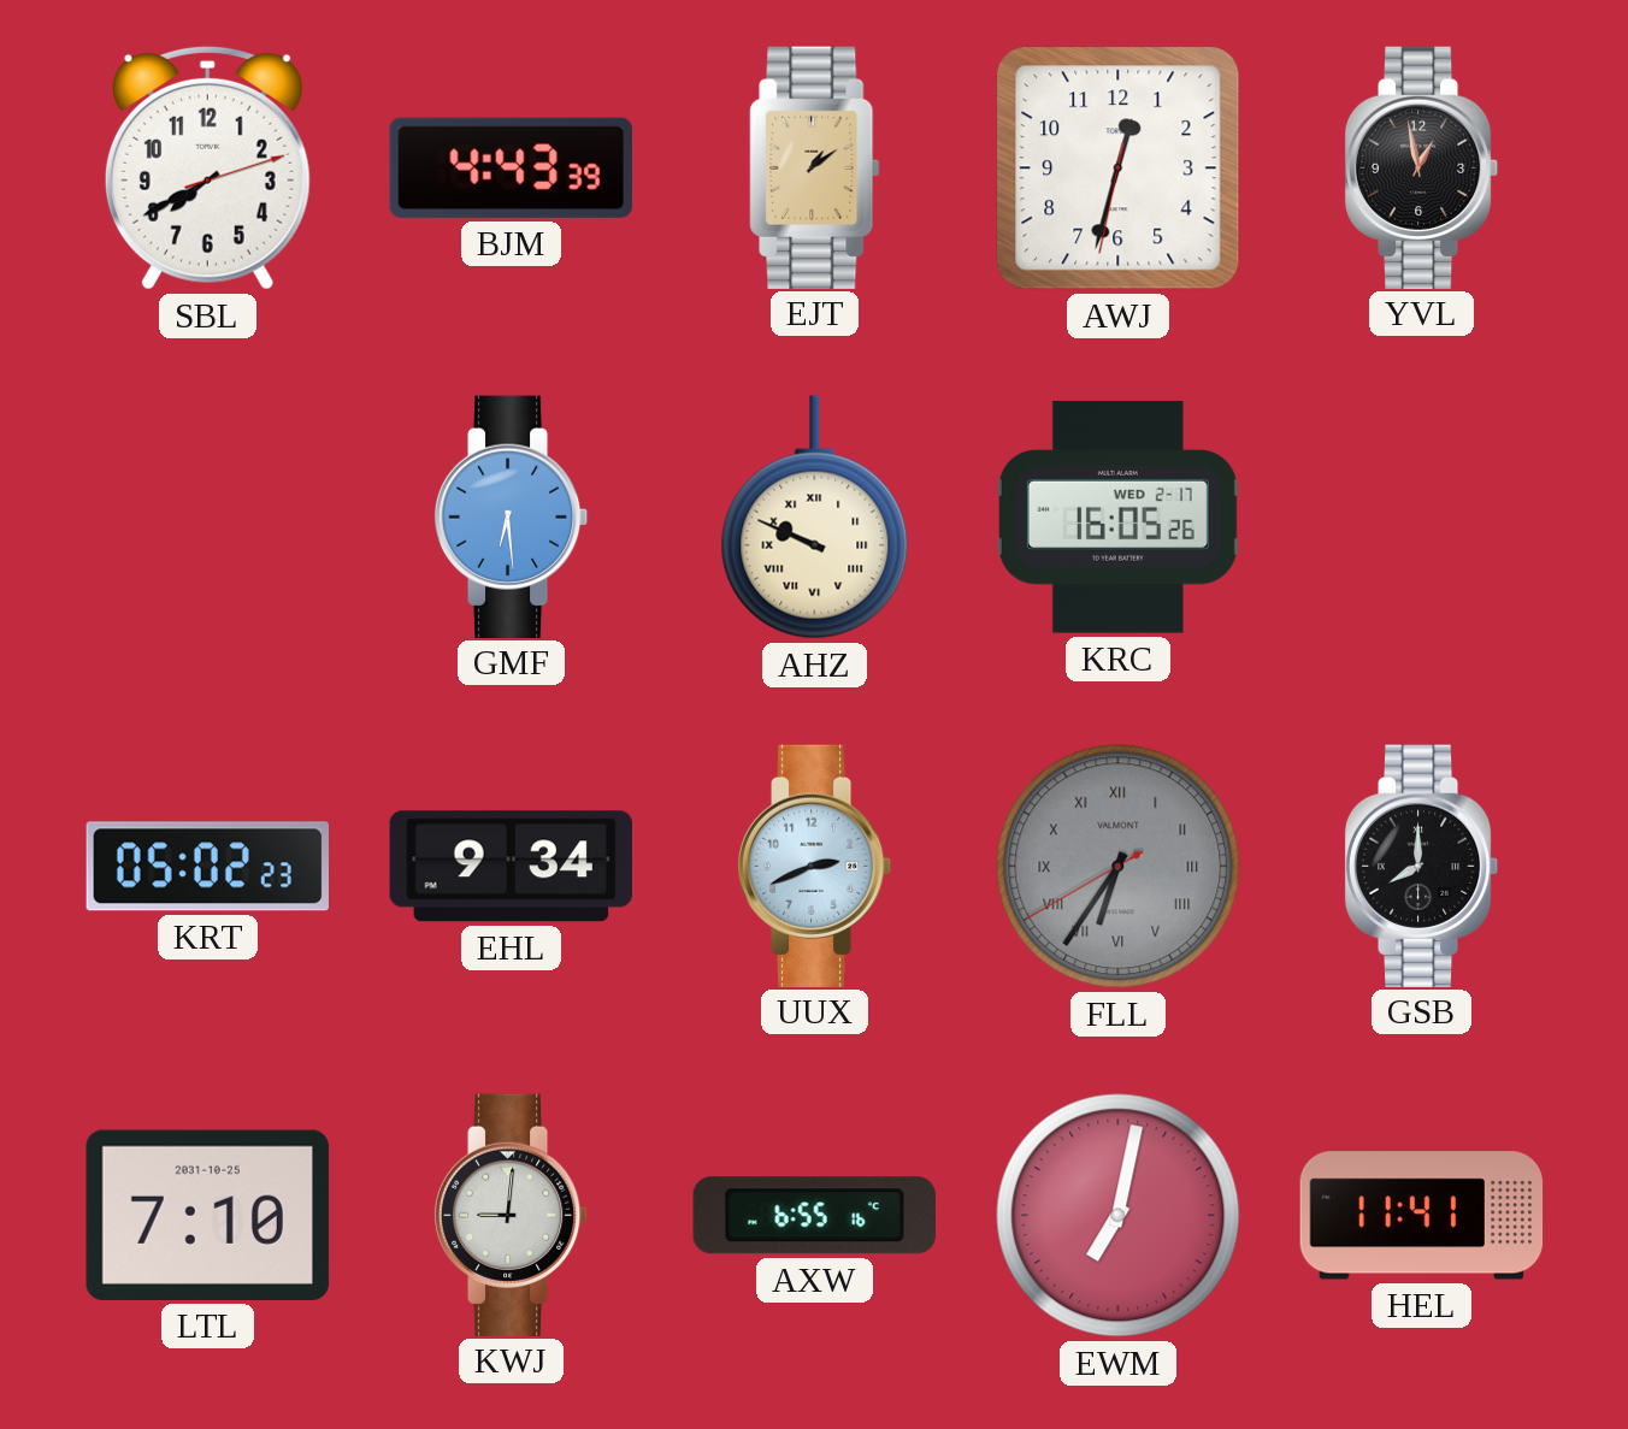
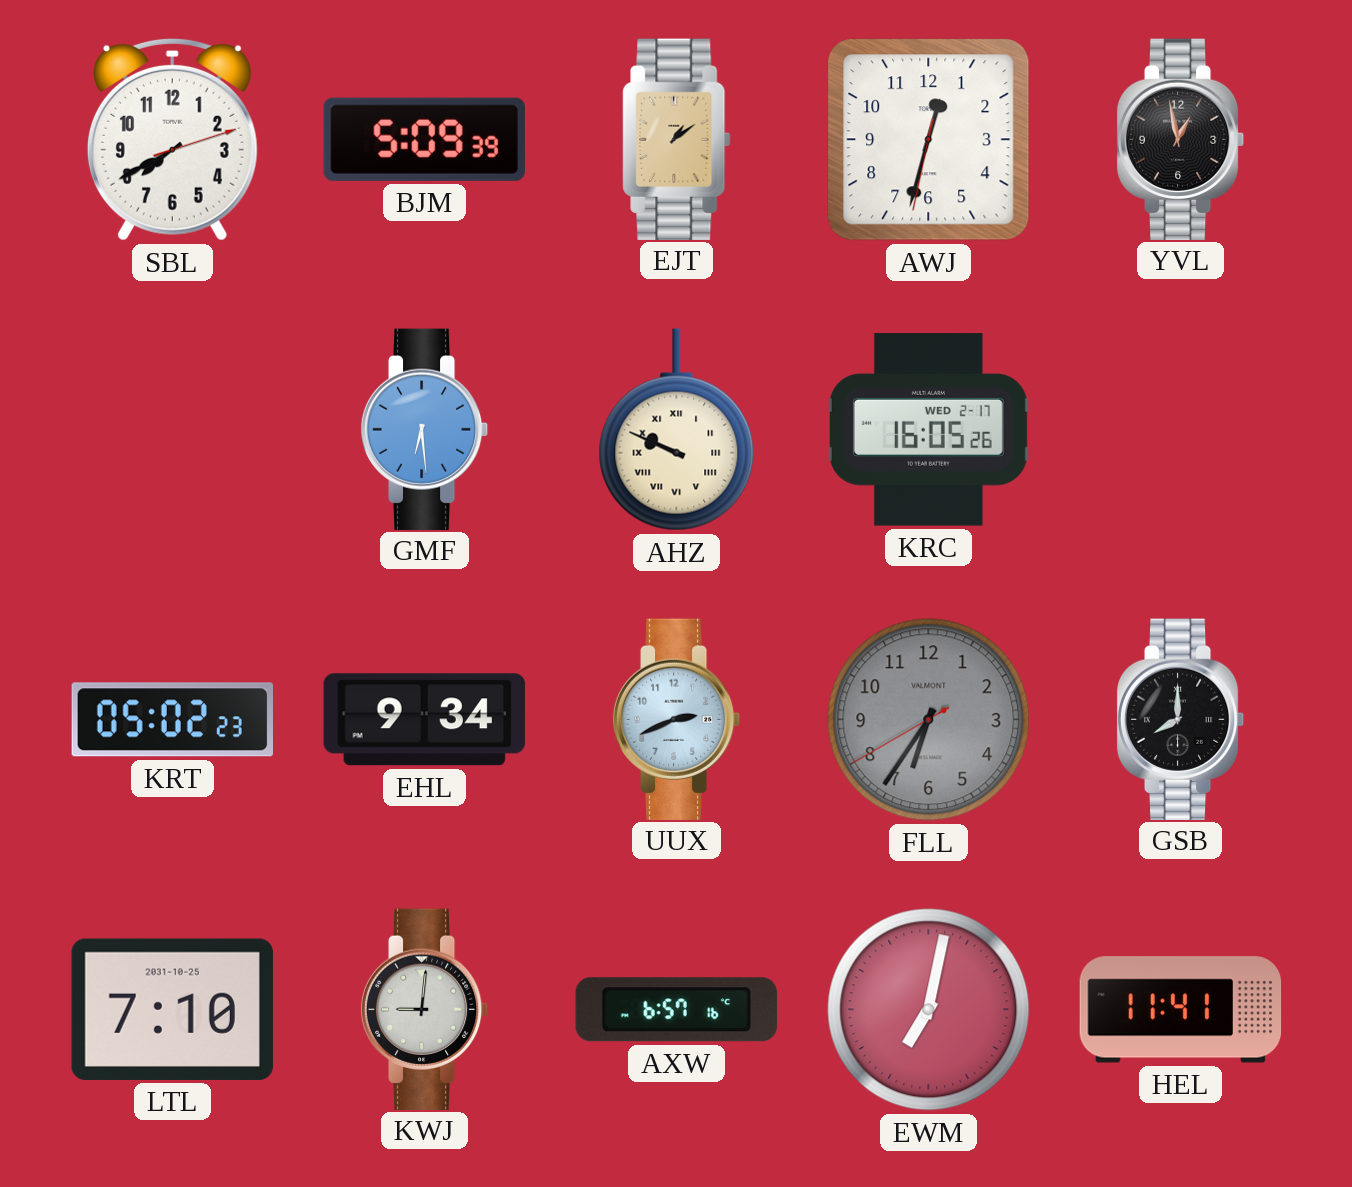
BJM: 4:43 -> 5:09 (424, 139)
FLL numerals: Roman -> Arabic (929, 720)
AXW: 6:55 -> 6:57 (676, 1010)
